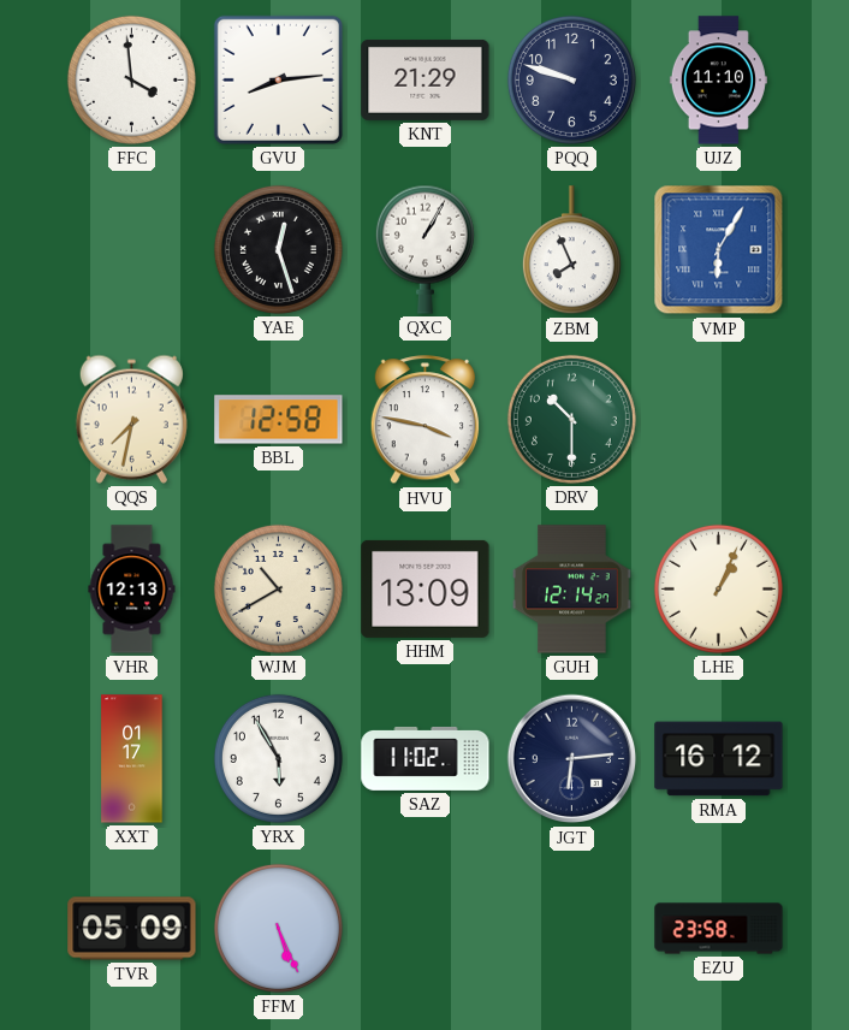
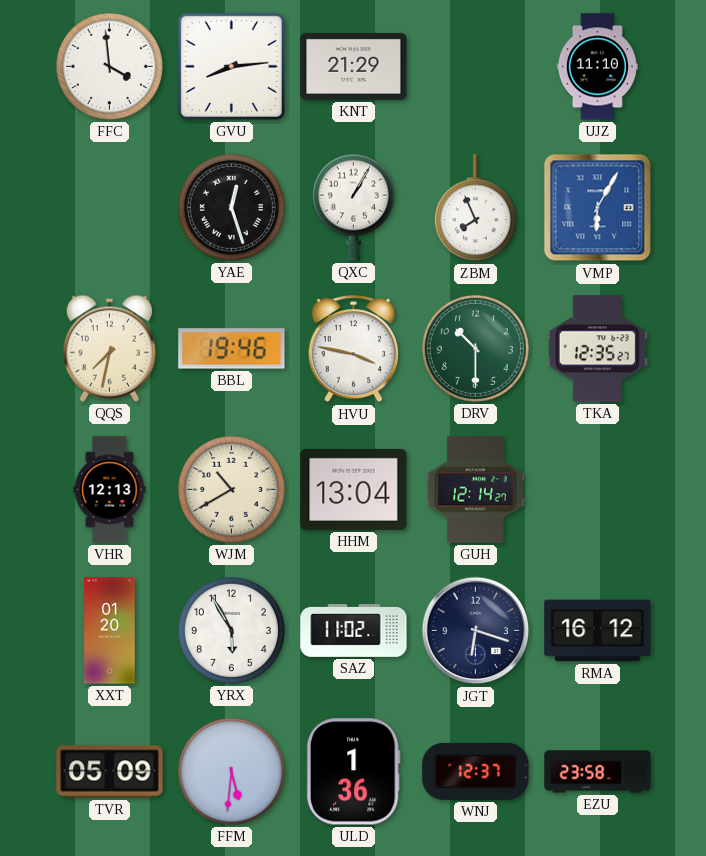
PQQ: 9:48 -> none (571, 79)
BBL: 12:58 -> 19:46 (232, 349)
TKA: none -> 12:35 (597, 349)
HHM: 13:09 -> 13:04 (354, 489)
LHE: 1:04 -> none (718, 588)
XXT: 01:17 -> 01:20 (110, 631)
JGT: 6:14 -> 6:18 (476, 631)
FFM: 5:26 -> 5:31 (231, 771)
ULD: none -> 1:36 (353, 772)
WNJ: none -> 12:37 (476, 771)
